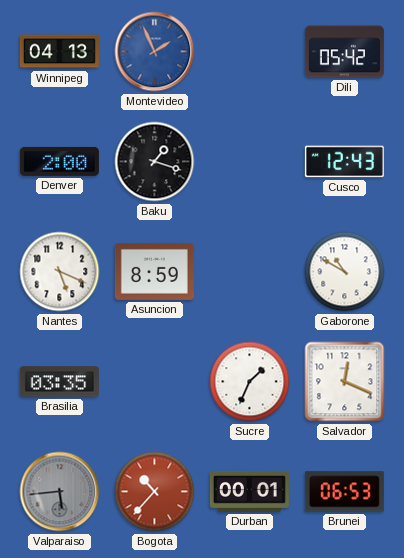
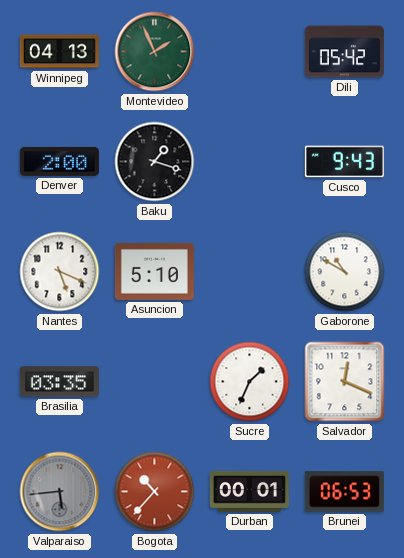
Montevideo dial: blue -> green (155, 52)
Cusco: 12:43 -> 9:43 (344, 162)
Asuncion: 8:59 -> 5:10 (154, 271)
